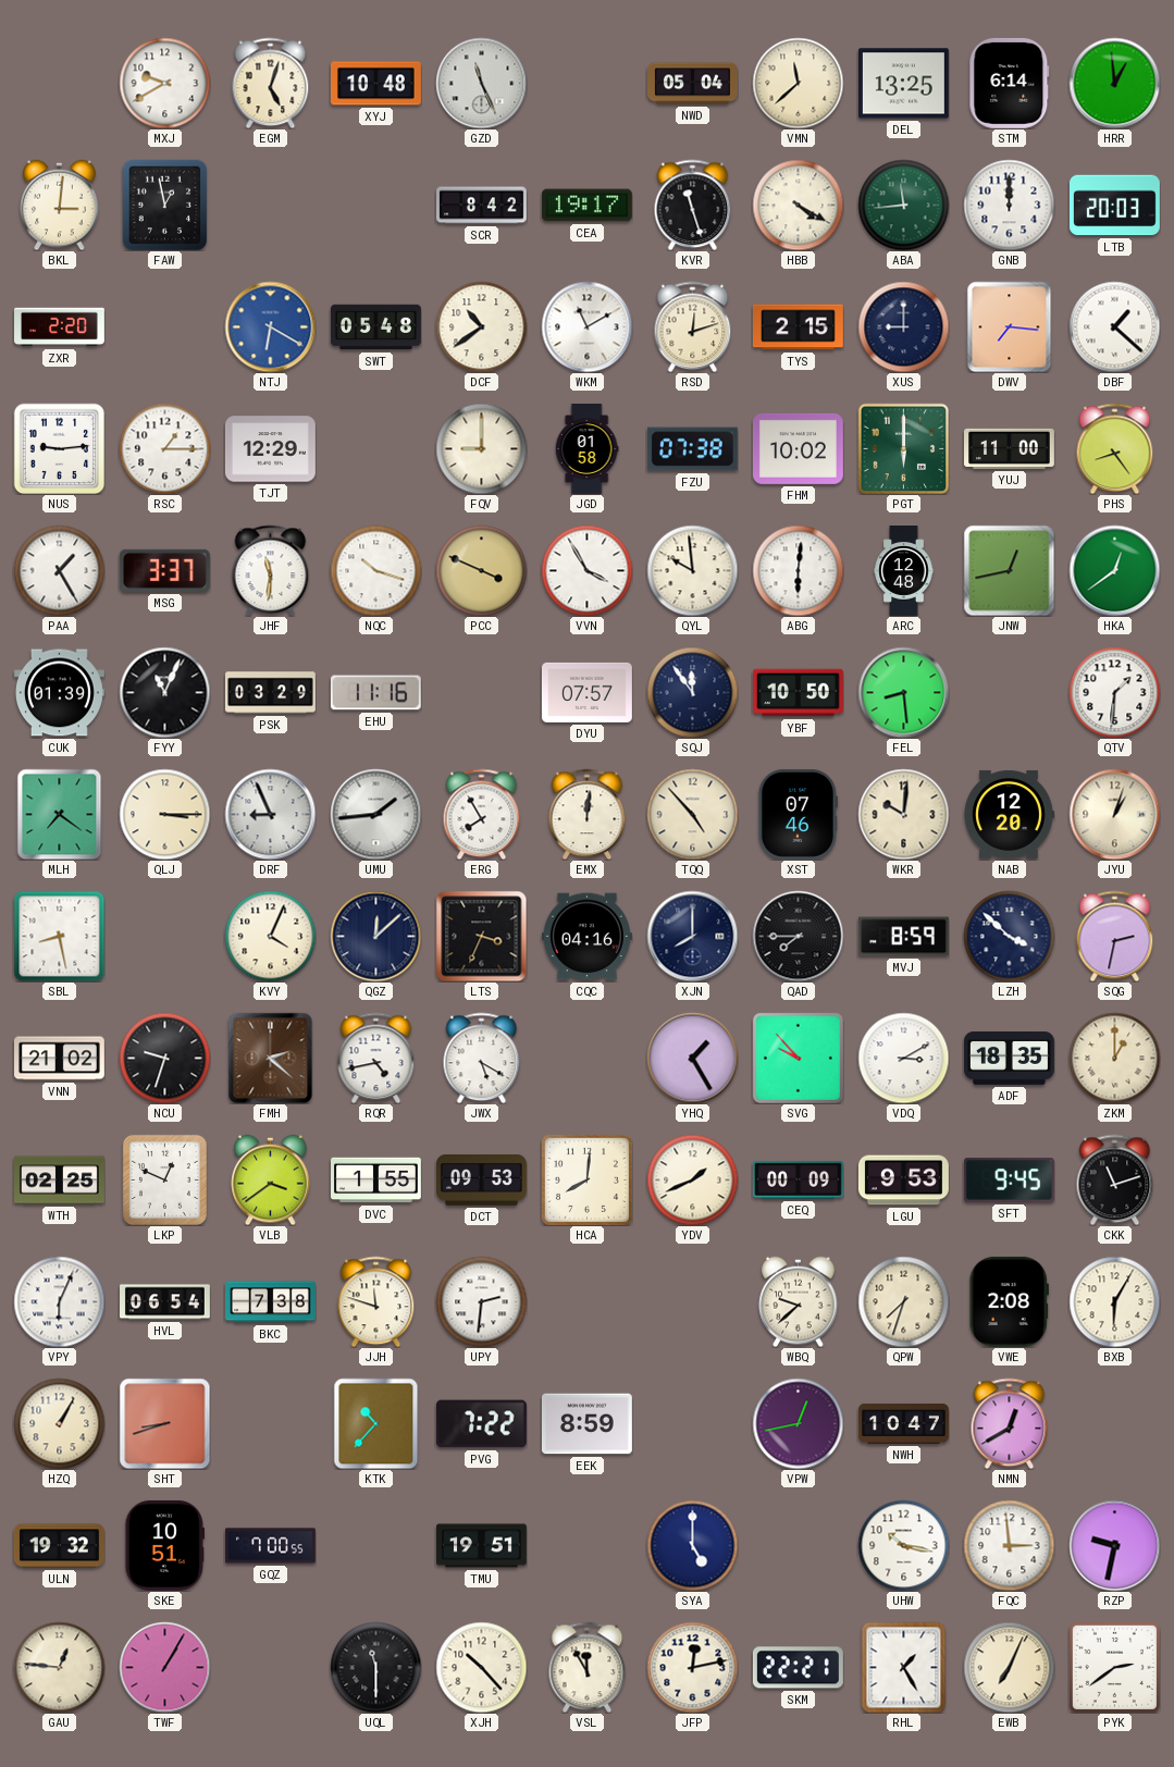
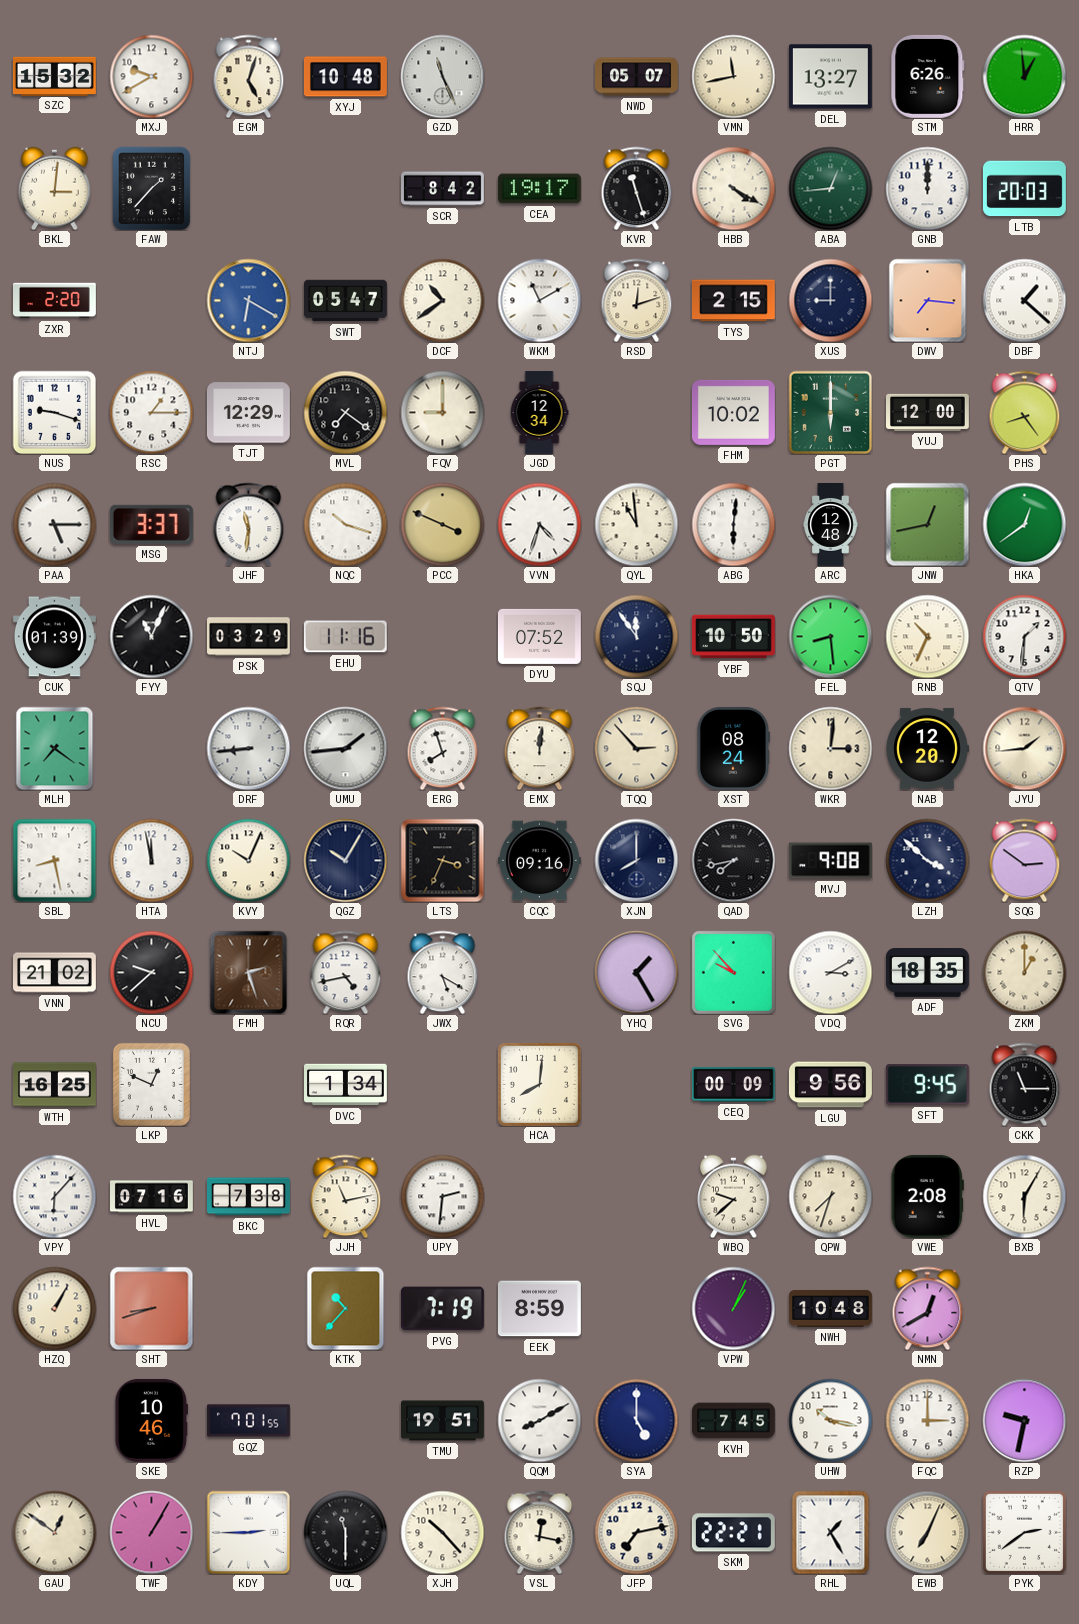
SZC: none -> 15:32 (54, 76)
NWD: 05:04 -> 05:07 (637, 77)
VMN: 11:38 -> 11:43 (733, 76)
DEL: 13:25 -> 13:27 (830, 77)
STM: 6:14 -> 6:26 (928, 76)
FAW: 12:58 -> 1:37 (152, 188)
ABA: 11:44 -> 12:44 (830, 188)
SWT: 05:48 -> 05:47 (345, 301)
NUS: 9:14 -> 9:18 (54, 412)
MVL: none -> 7:21 (345, 412)
JGD: 01:58 -> 12:34 (539, 413)
FZU: 07:38 -> none (692, 449)
YUJ: 11:00 -> 12:00 (928, 412)
PAA: 1:25 -> 5:15 (54, 524)
VVN: 3:55 -> 4:33 (539, 524)
QYL: 9:59 -> 10:59 (636, 524)
DYU: 07:57 -> 07:52 (539, 636)
RNB: none -> 10:34 (927, 636)
QLJ: 3:15 -> none (164, 814)
DRF: 8:56 -> 8:44 (248, 748)
ERG: 7:55 -> 7:57 (443, 748)
TQQ: 4:53 -> 2:53 (636, 748)
XST: 07:46 -> 08:24 (733, 748)
WKR: 10:01 -> 3:01 (830, 748)
JYU: 1:03 -> 1:44 (1024, 748)
HTA: none -> 11:58 (151, 860)
KVY: 4:04 -> 10:04 (248, 860)
QGZ: 12:08 -> 10:05 (345, 860)
CQC: 04:16 -> 09:16 (539, 861)
QAD: 7:45 -> 7:43 (733, 860)
MVJ: 8:59 -> 9:08 (830, 861)
SQG: 2:32 -> 2:51 (1025, 860)
NCU: 9:33 -> 9:38 (151, 972)
FMH: 2:22 -> 2:27 (249, 972)
WTH: 02:25 -> 16:25 (55, 1085)
VLB: 3:39 -> none (271, 1179)
DVC: 1:55 -> 1:34 (346, 1085)
DCT: 09:53 -> none (482, 1181)
YDV: 1:41 -> none (692, 1179)
LGU: 9:53 -> 9:56 (831, 1085)
CKK: 11:12 -> 11:15 (1025, 1084)
VPY: 6:04 -> 6:07 (54, 1196)
HVL: 06:54 -> 07:16 (152, 1197)
JJH: 11:48 -> 11:13 (346, 1196)
PVG: 7:22 -> 7:19 (442, 1309)
VPW: 12:43 -> 1:04 (733, 1308)
NWH: 10:47 -> 10:48 (831, 1308)
ULN: 19:32 -> none (59, 1546)
SKE: 10:51 -> 10:46 (151, 1420)
GQZ: 7:00 -> 7:01 (249, 1421)
QQM: none -> 8:10 (539, 1420)
KVH: none -> 7:45 (734, 1421)
FQC: 2:59 -> 3:00 (927, 1420)
GAU: 12:46 -> 12:51 (54, 1532)
KDY: none -> 2:45 (248, 1532)
VSL: 11:55 -> 12:17 (540, 1532)
JFP: 12:13 -> 7:13 (636, 1532)
